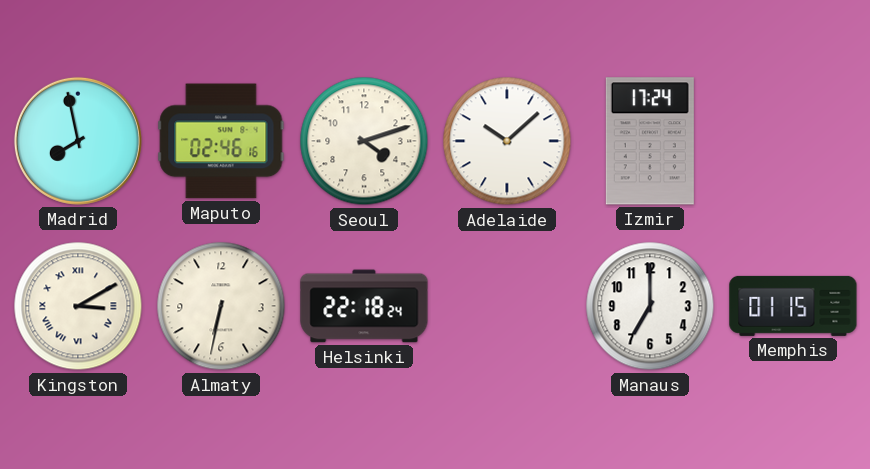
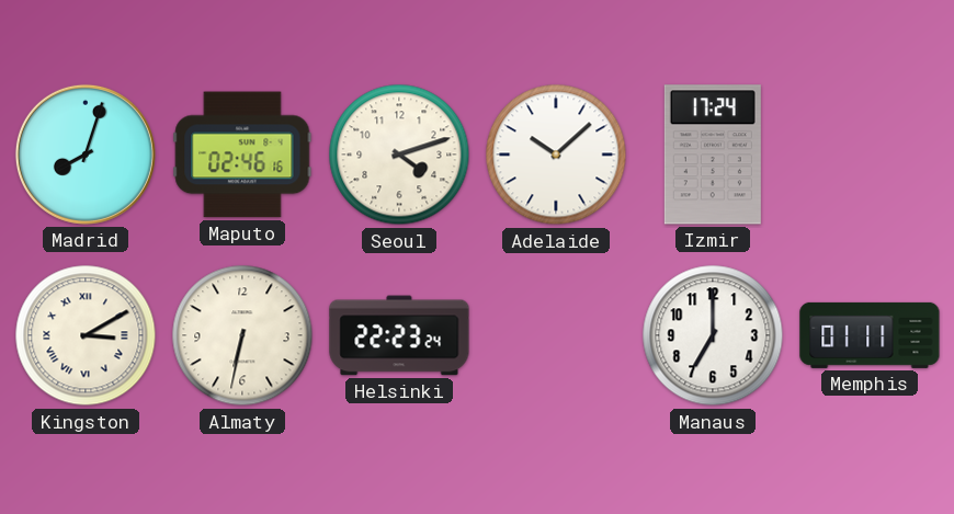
Madrid: 7:58 -> 8:03 (86, 155)
Helsinki: 22:18 -> 22:23 (399, 335)
Memphis: 01:15 -> 01:11 (870, 335)
